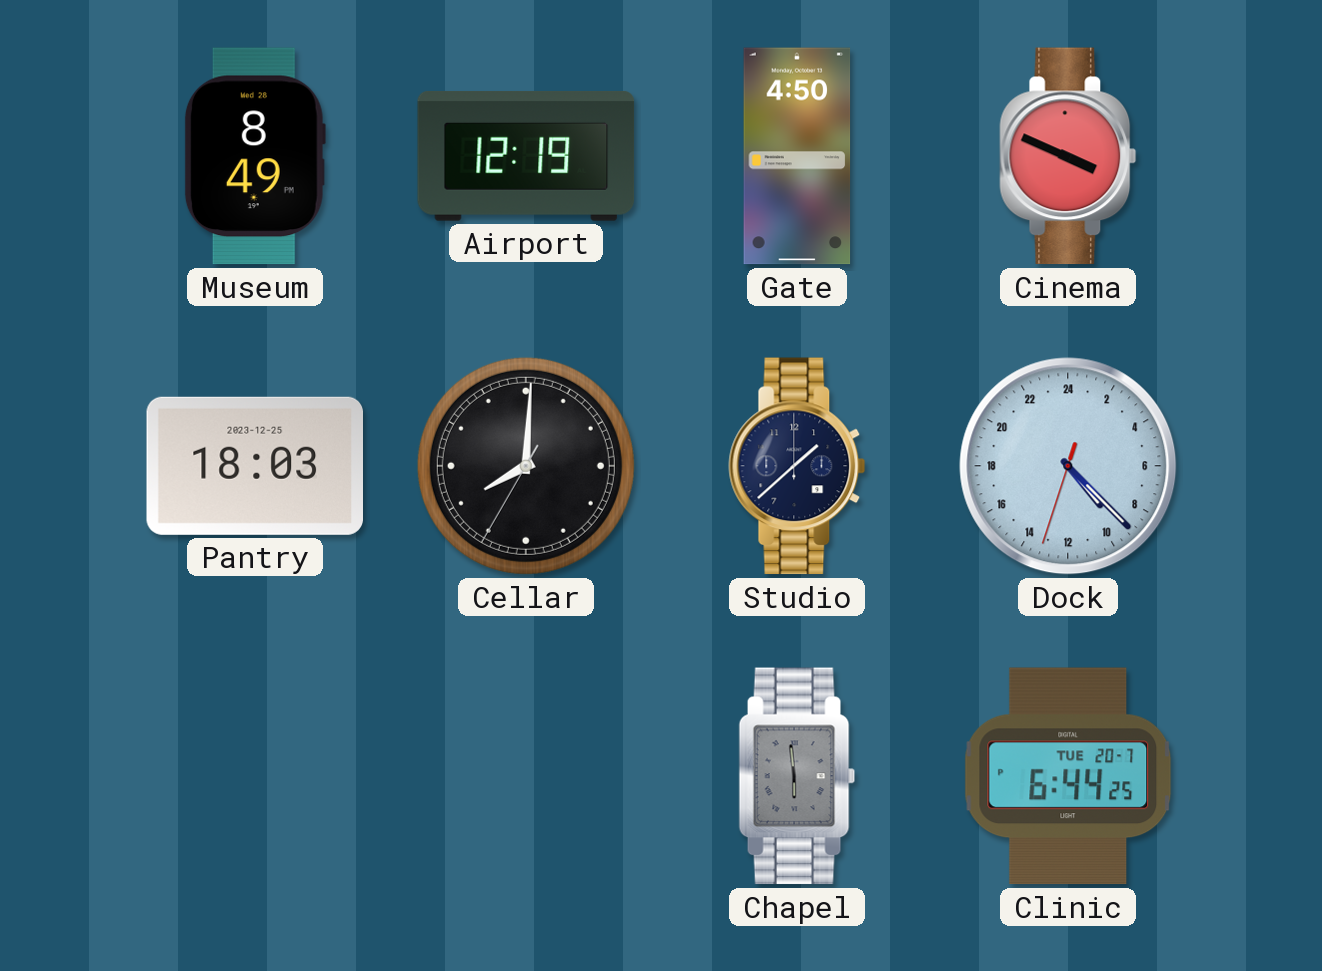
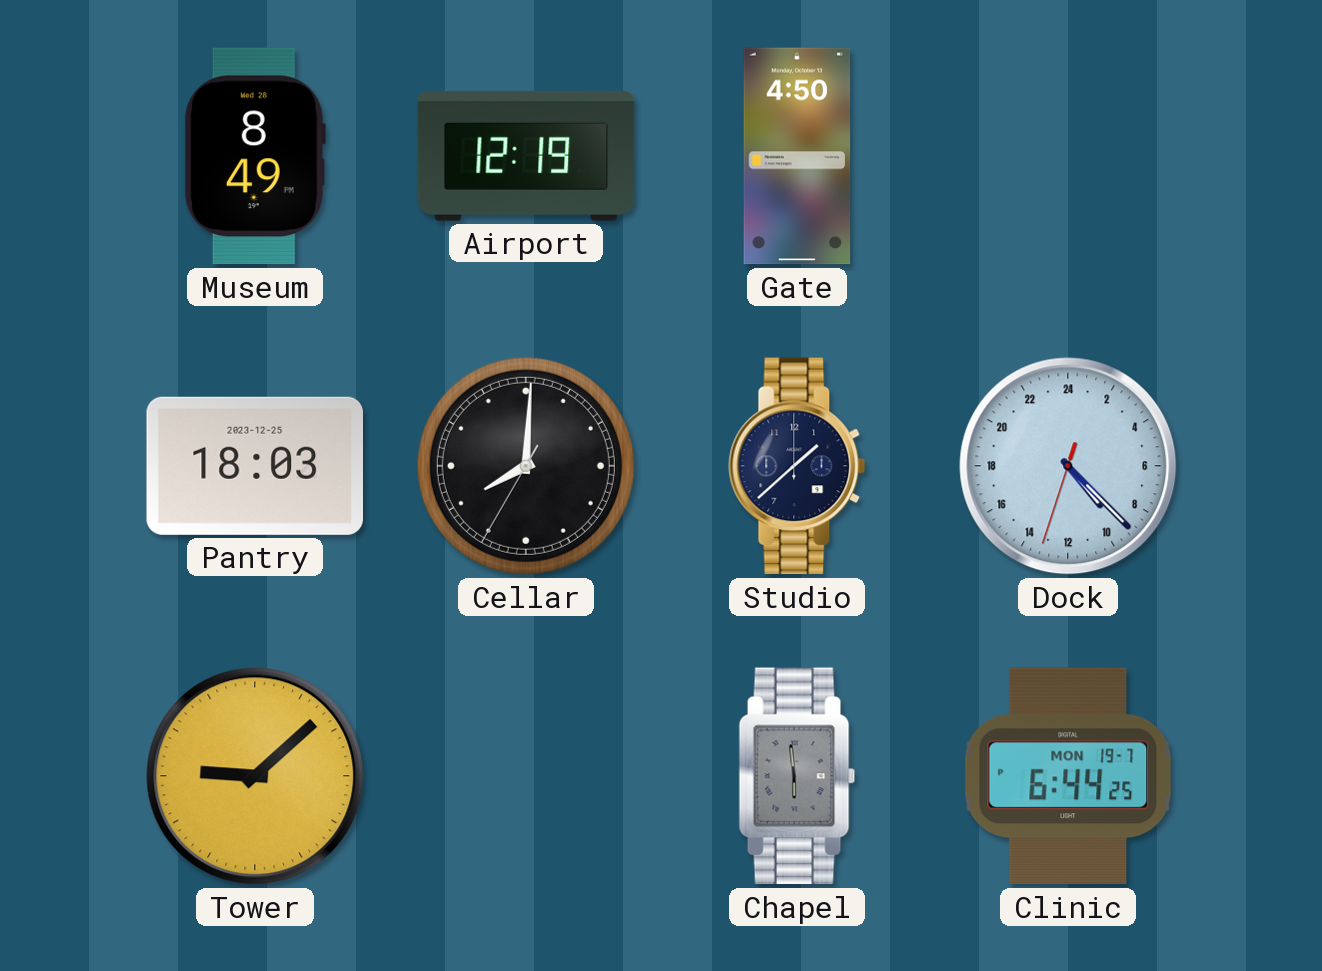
Cinema: 3:49 -> none (1068, 156)
Tower: none -> 9:08 (255, 776)
Clinic date: TUE 20-7 -> MON 19-7 (1068, 776)
